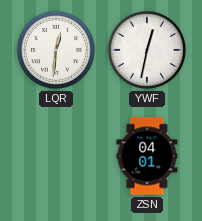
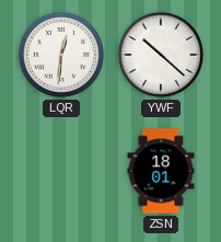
YWF: 12:32 -> 10:22 (161, 55)
ZSN: 04:01 -> 18:01 (161, 171)
